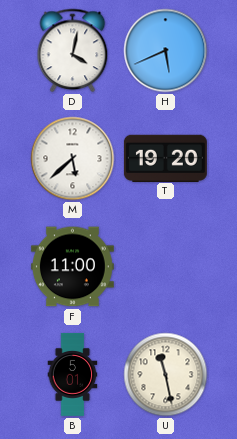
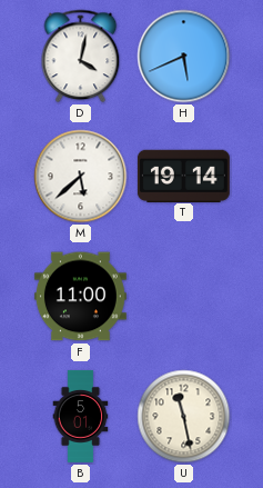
T: 19:20 -> 19:14 (183, 176)
